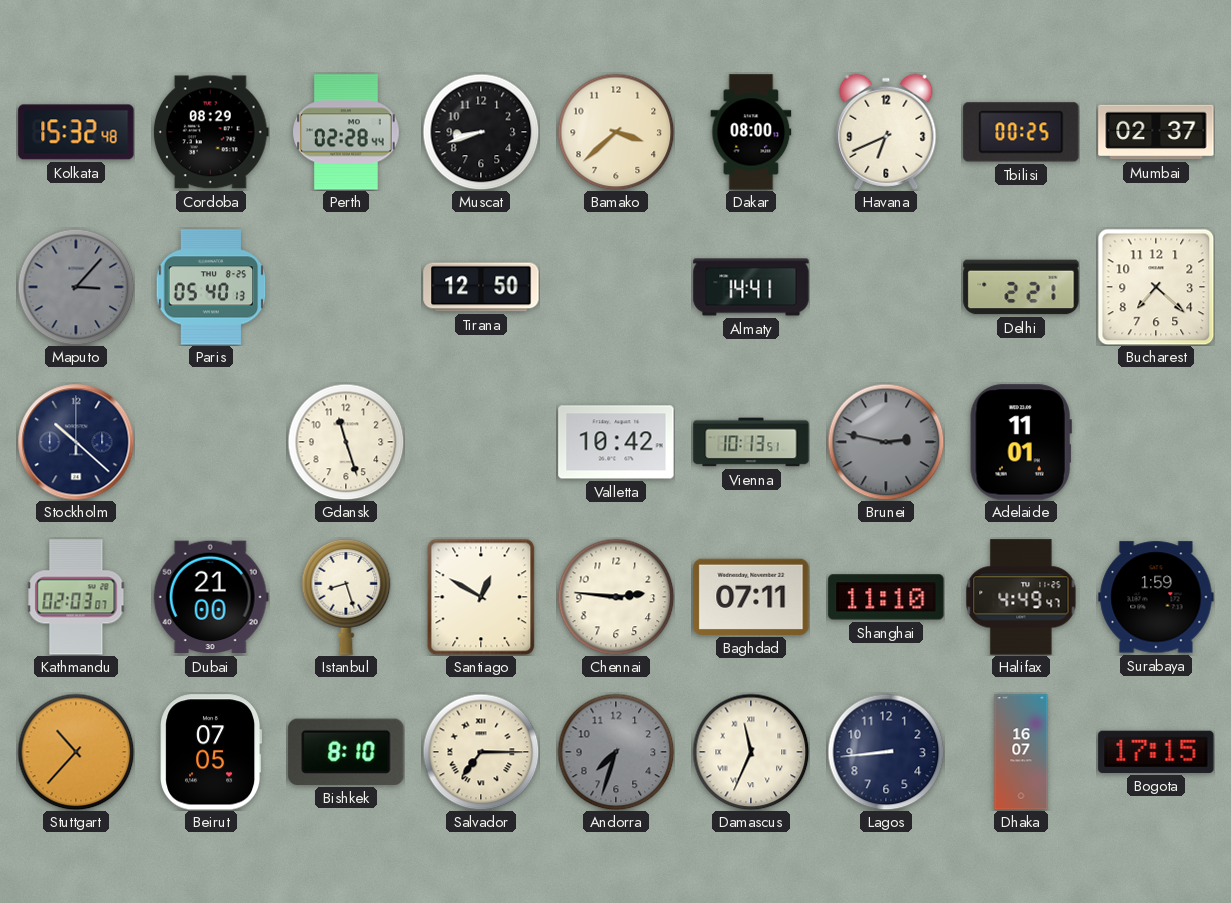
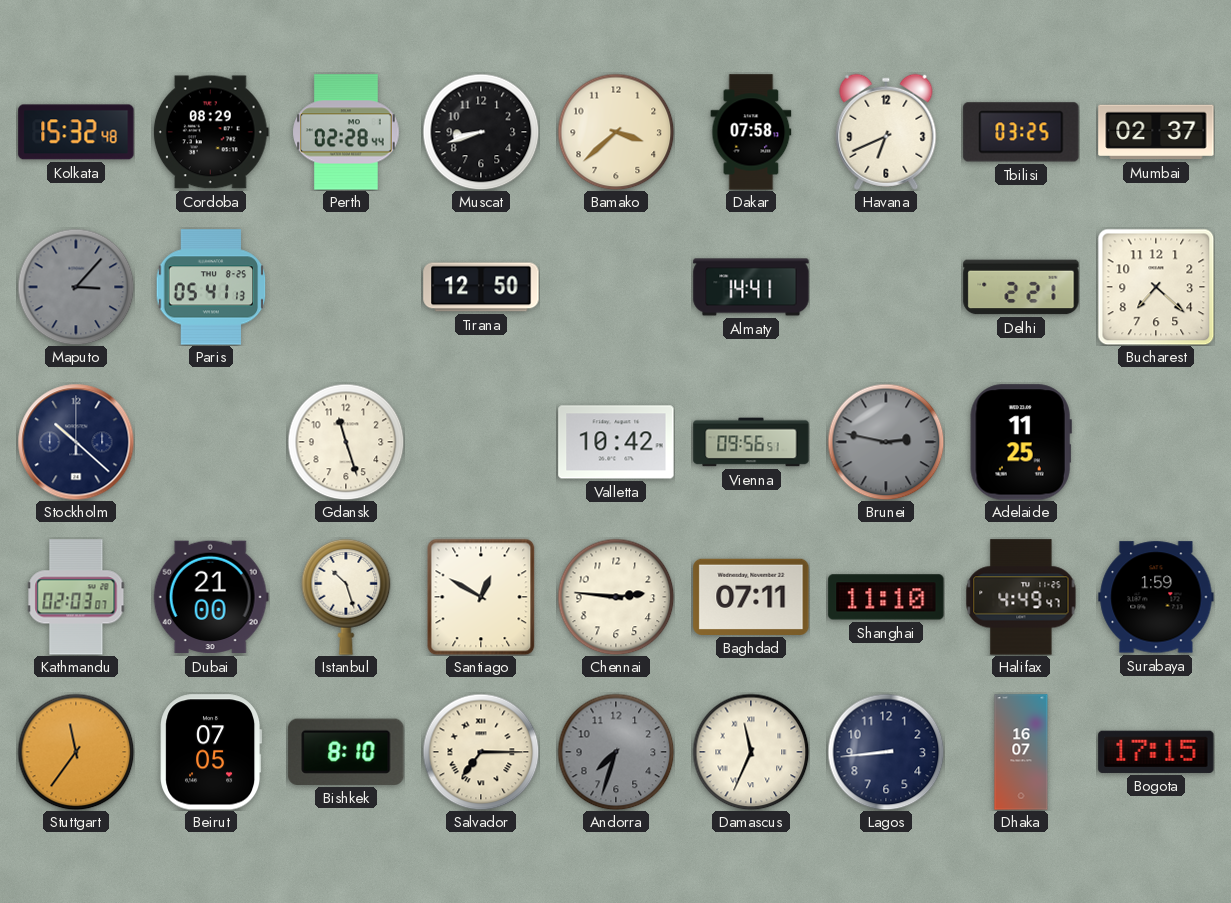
Dakar: 08:00 -> 07:58 (751, 132)
Tbilisi: 00:25 -> 03:25 (1021, 132)
Paris: 05:40 -> 05:41 (211, 287)
Vienna: 10:13 -> 09:56 (751, 442)
Adelaide: 11:01 -> 11:25 (1021, 442)
Istanbul: 8:27 -> 10:27 (346, 597)
Stuttgart: 10:37 -> 11:36 (76, 752)
